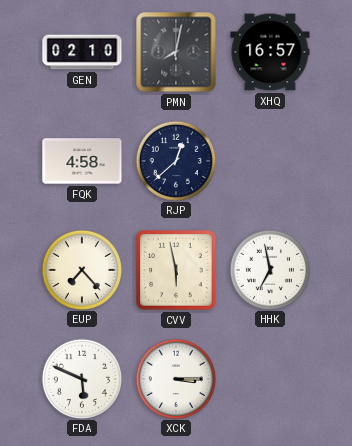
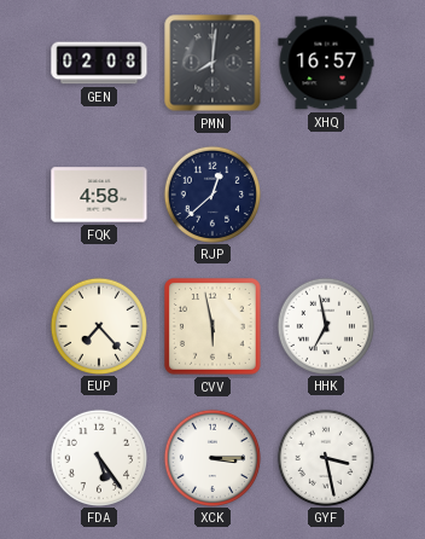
GEN: 02:10 -> 02:08 (99, 63)
PMN: 8:02 -> 8:01 (212, 63)
FDA: 5:49 -> 5:24 (98, 457)
GYF: none -> 3:28 (325, 457)
